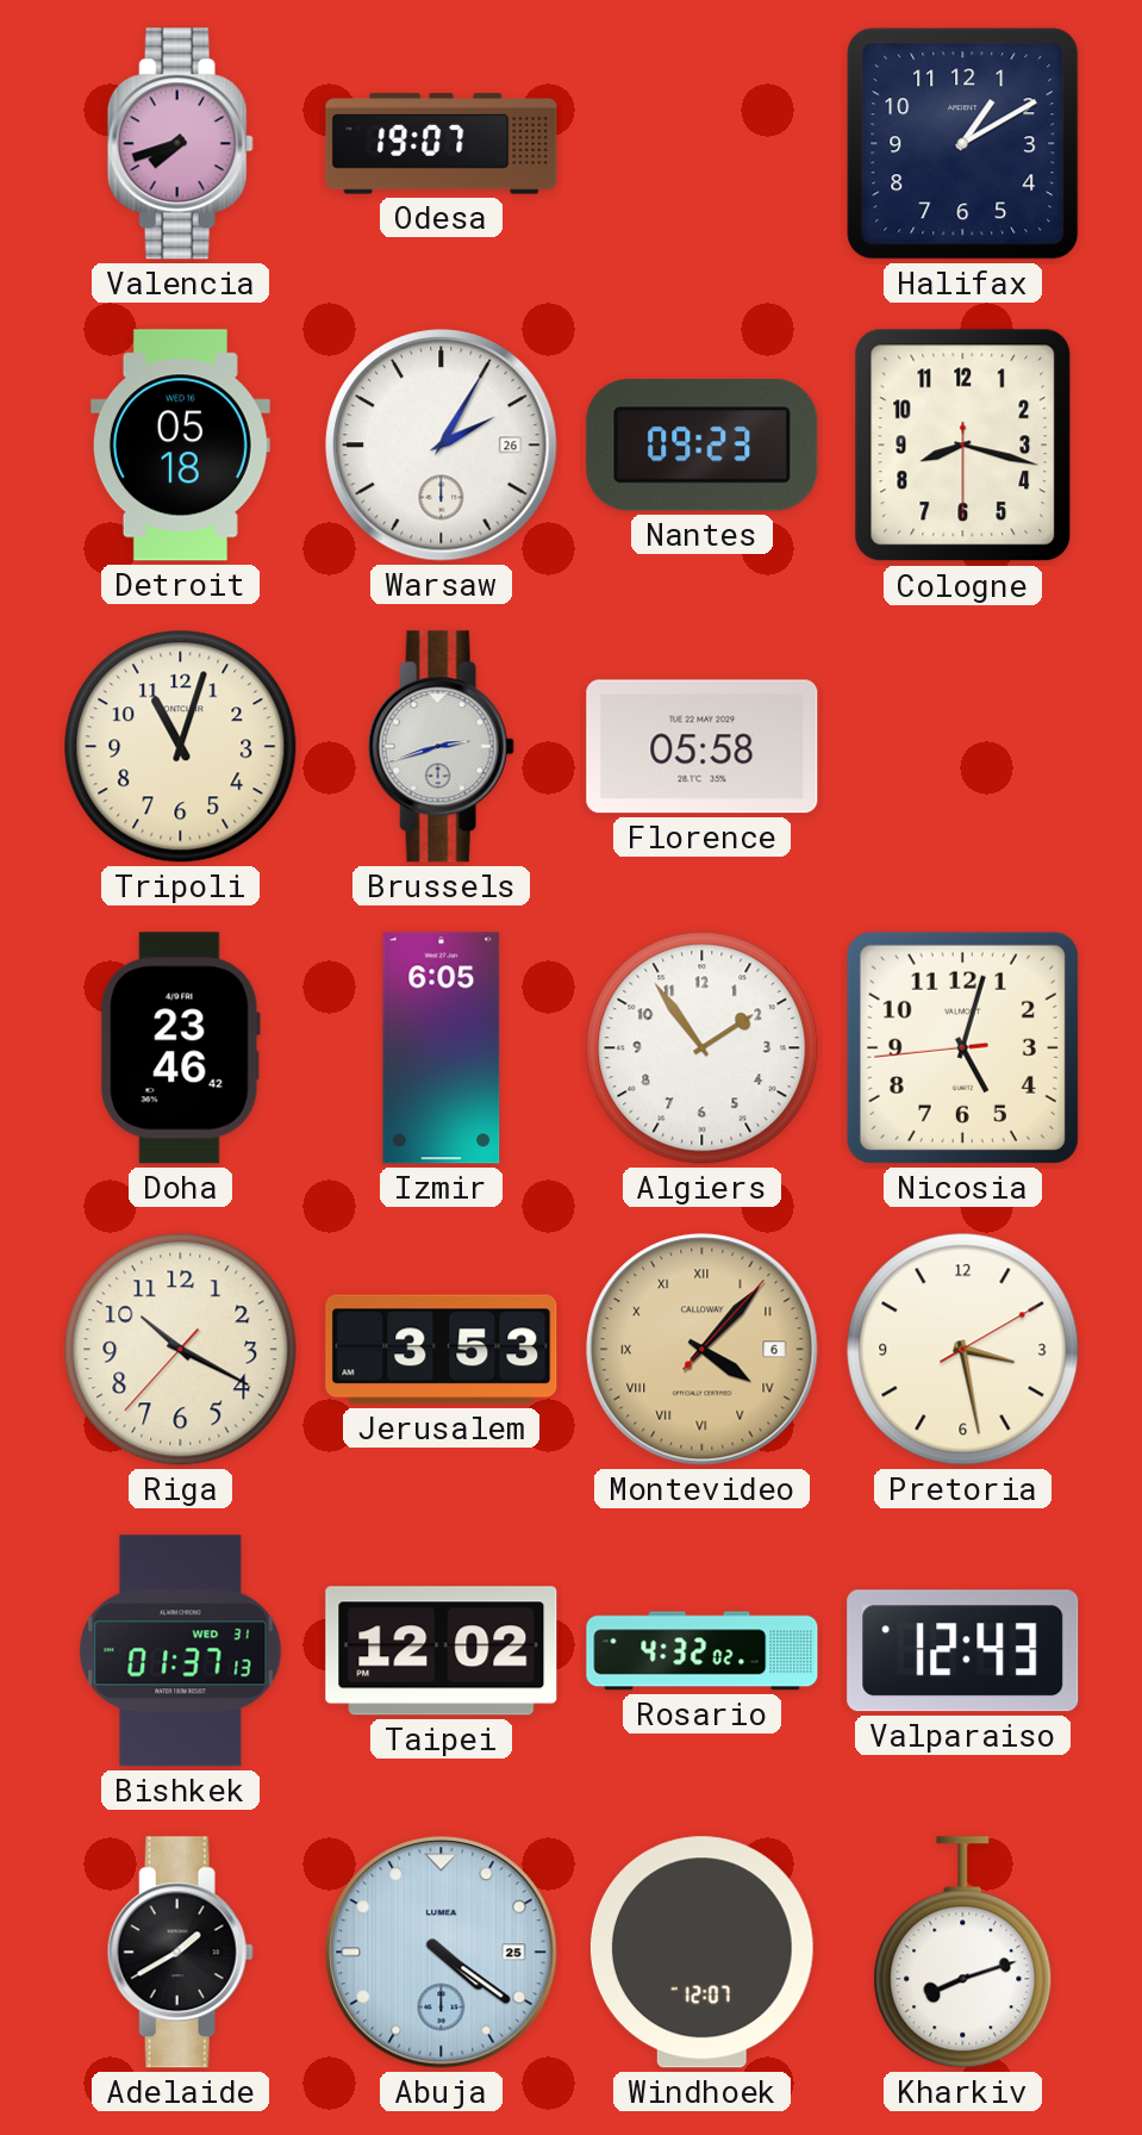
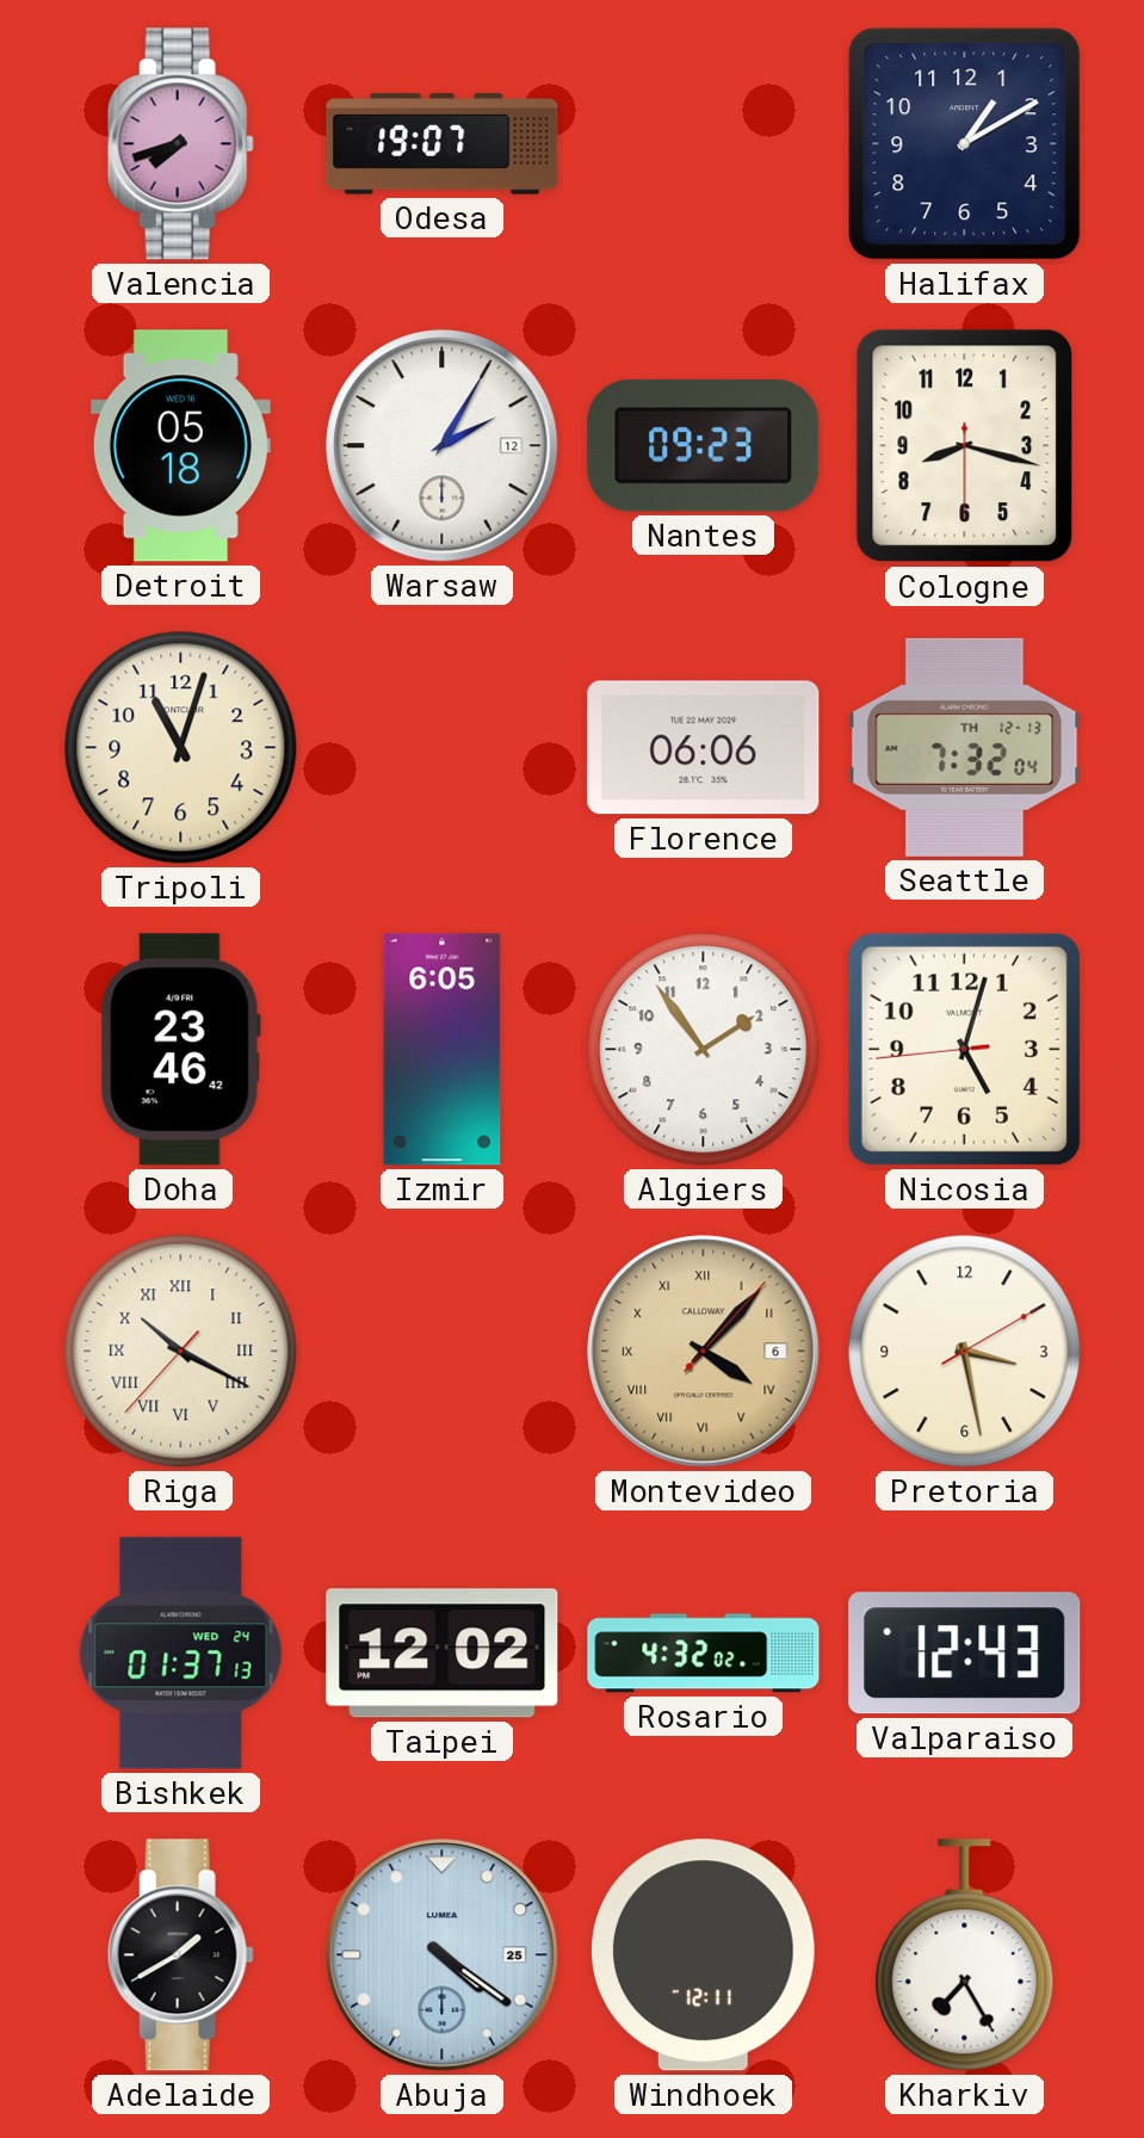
Warsaw date: 26 -> 12 (443, 446)
Brussels: 2:42 -> none (441, 747)
Florence: 05:58 -> 06:06 (704, 748)
Seattle: none -> 7:32 (965, 747)
Riga numerals: Arabic -> Roman (181, 1352)
Jerusalem: 3:53 -> none (442, 1350)
Bishkek date: WED 31 -> WED 24 (181, 1654)
Windhoek: 12:07 -> 12:11 (703, 1955)
Kharkiv: 8:12 -> 7:25 (965, 1955)
